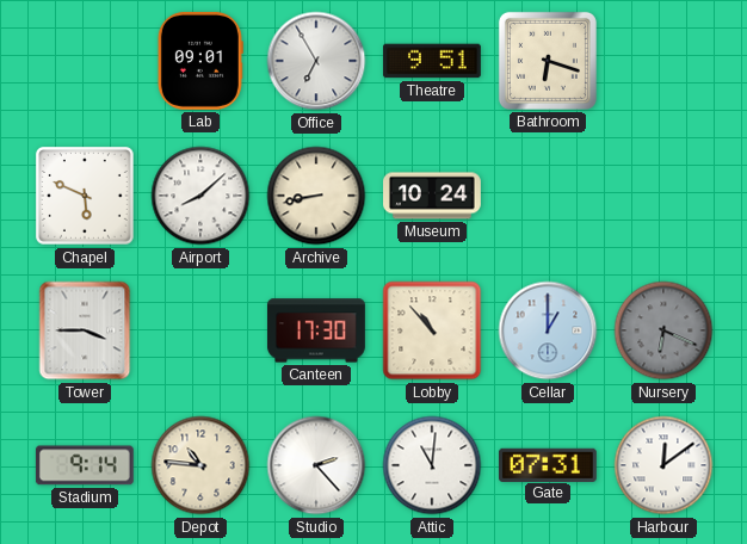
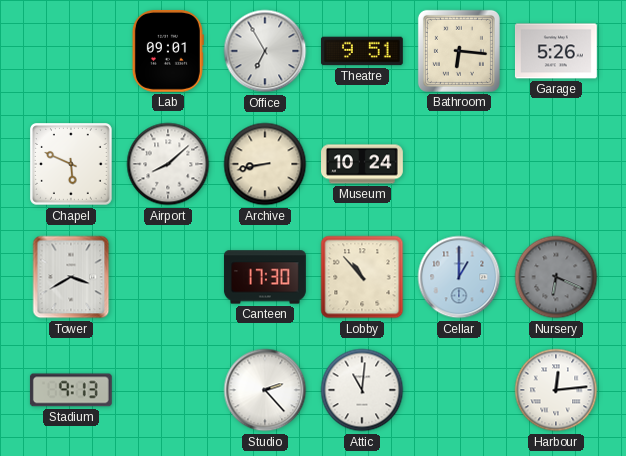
Bathroom: 6:18 -> 6:16 (459, 51)
Garage: none -> 5:26 (556, 51)
Tower: 3:45 -> 3:40 (71, 277)
Stadium: 9:14 -> 9:13 (71, 390)
Depot: 10:46 -> none (200, 465)
Gate: 07:31 -> none (548, 464)
Harbour: 12:09 -> 12:14 (556, 390)
